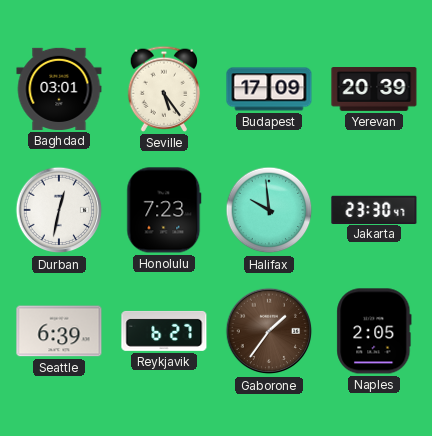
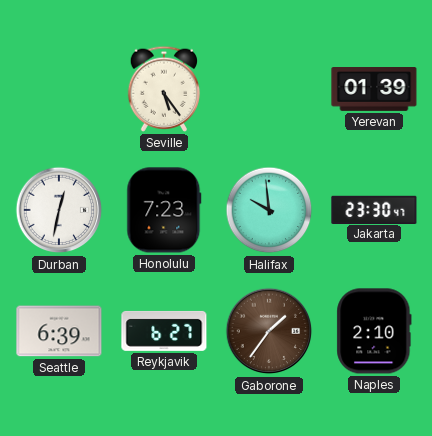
Baghdad: 03:01 -> none (59, 89)
Budapest: 17:09 -> none (269, 89)
Yerevan: 20:39 -> 01:39 (374, 90)
Naples: 2:05 -> 2:10 (374, 331)
